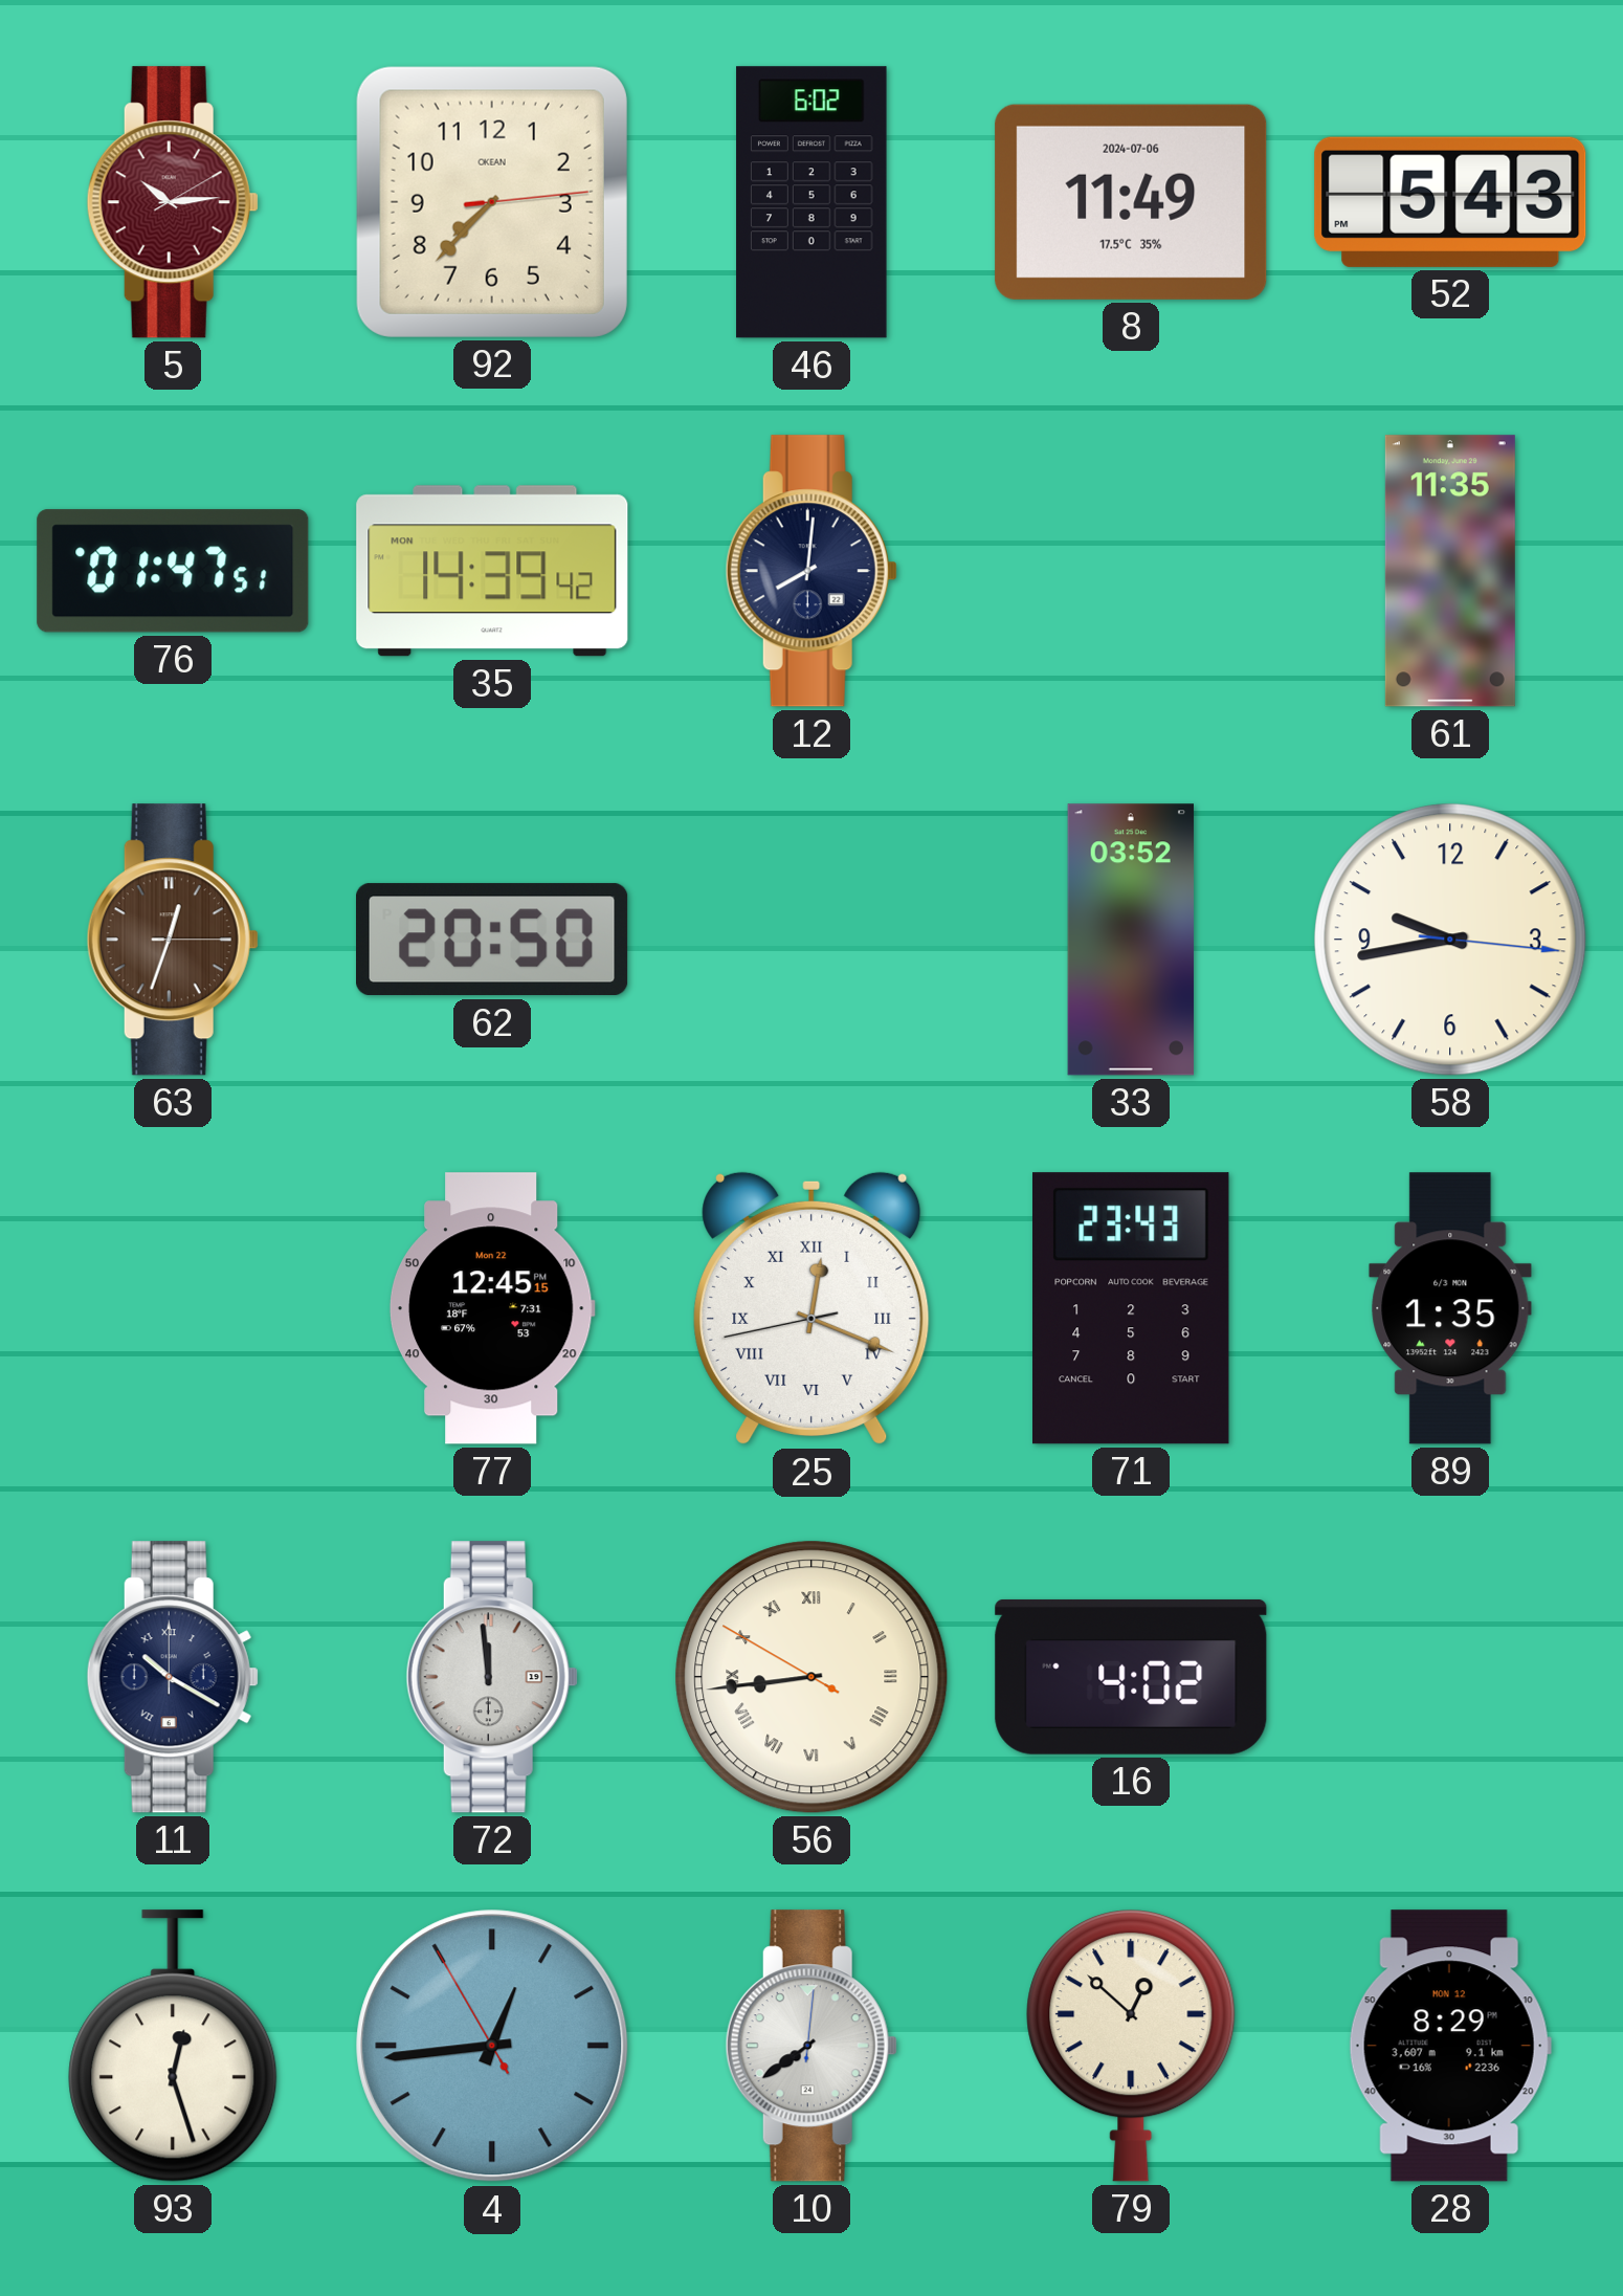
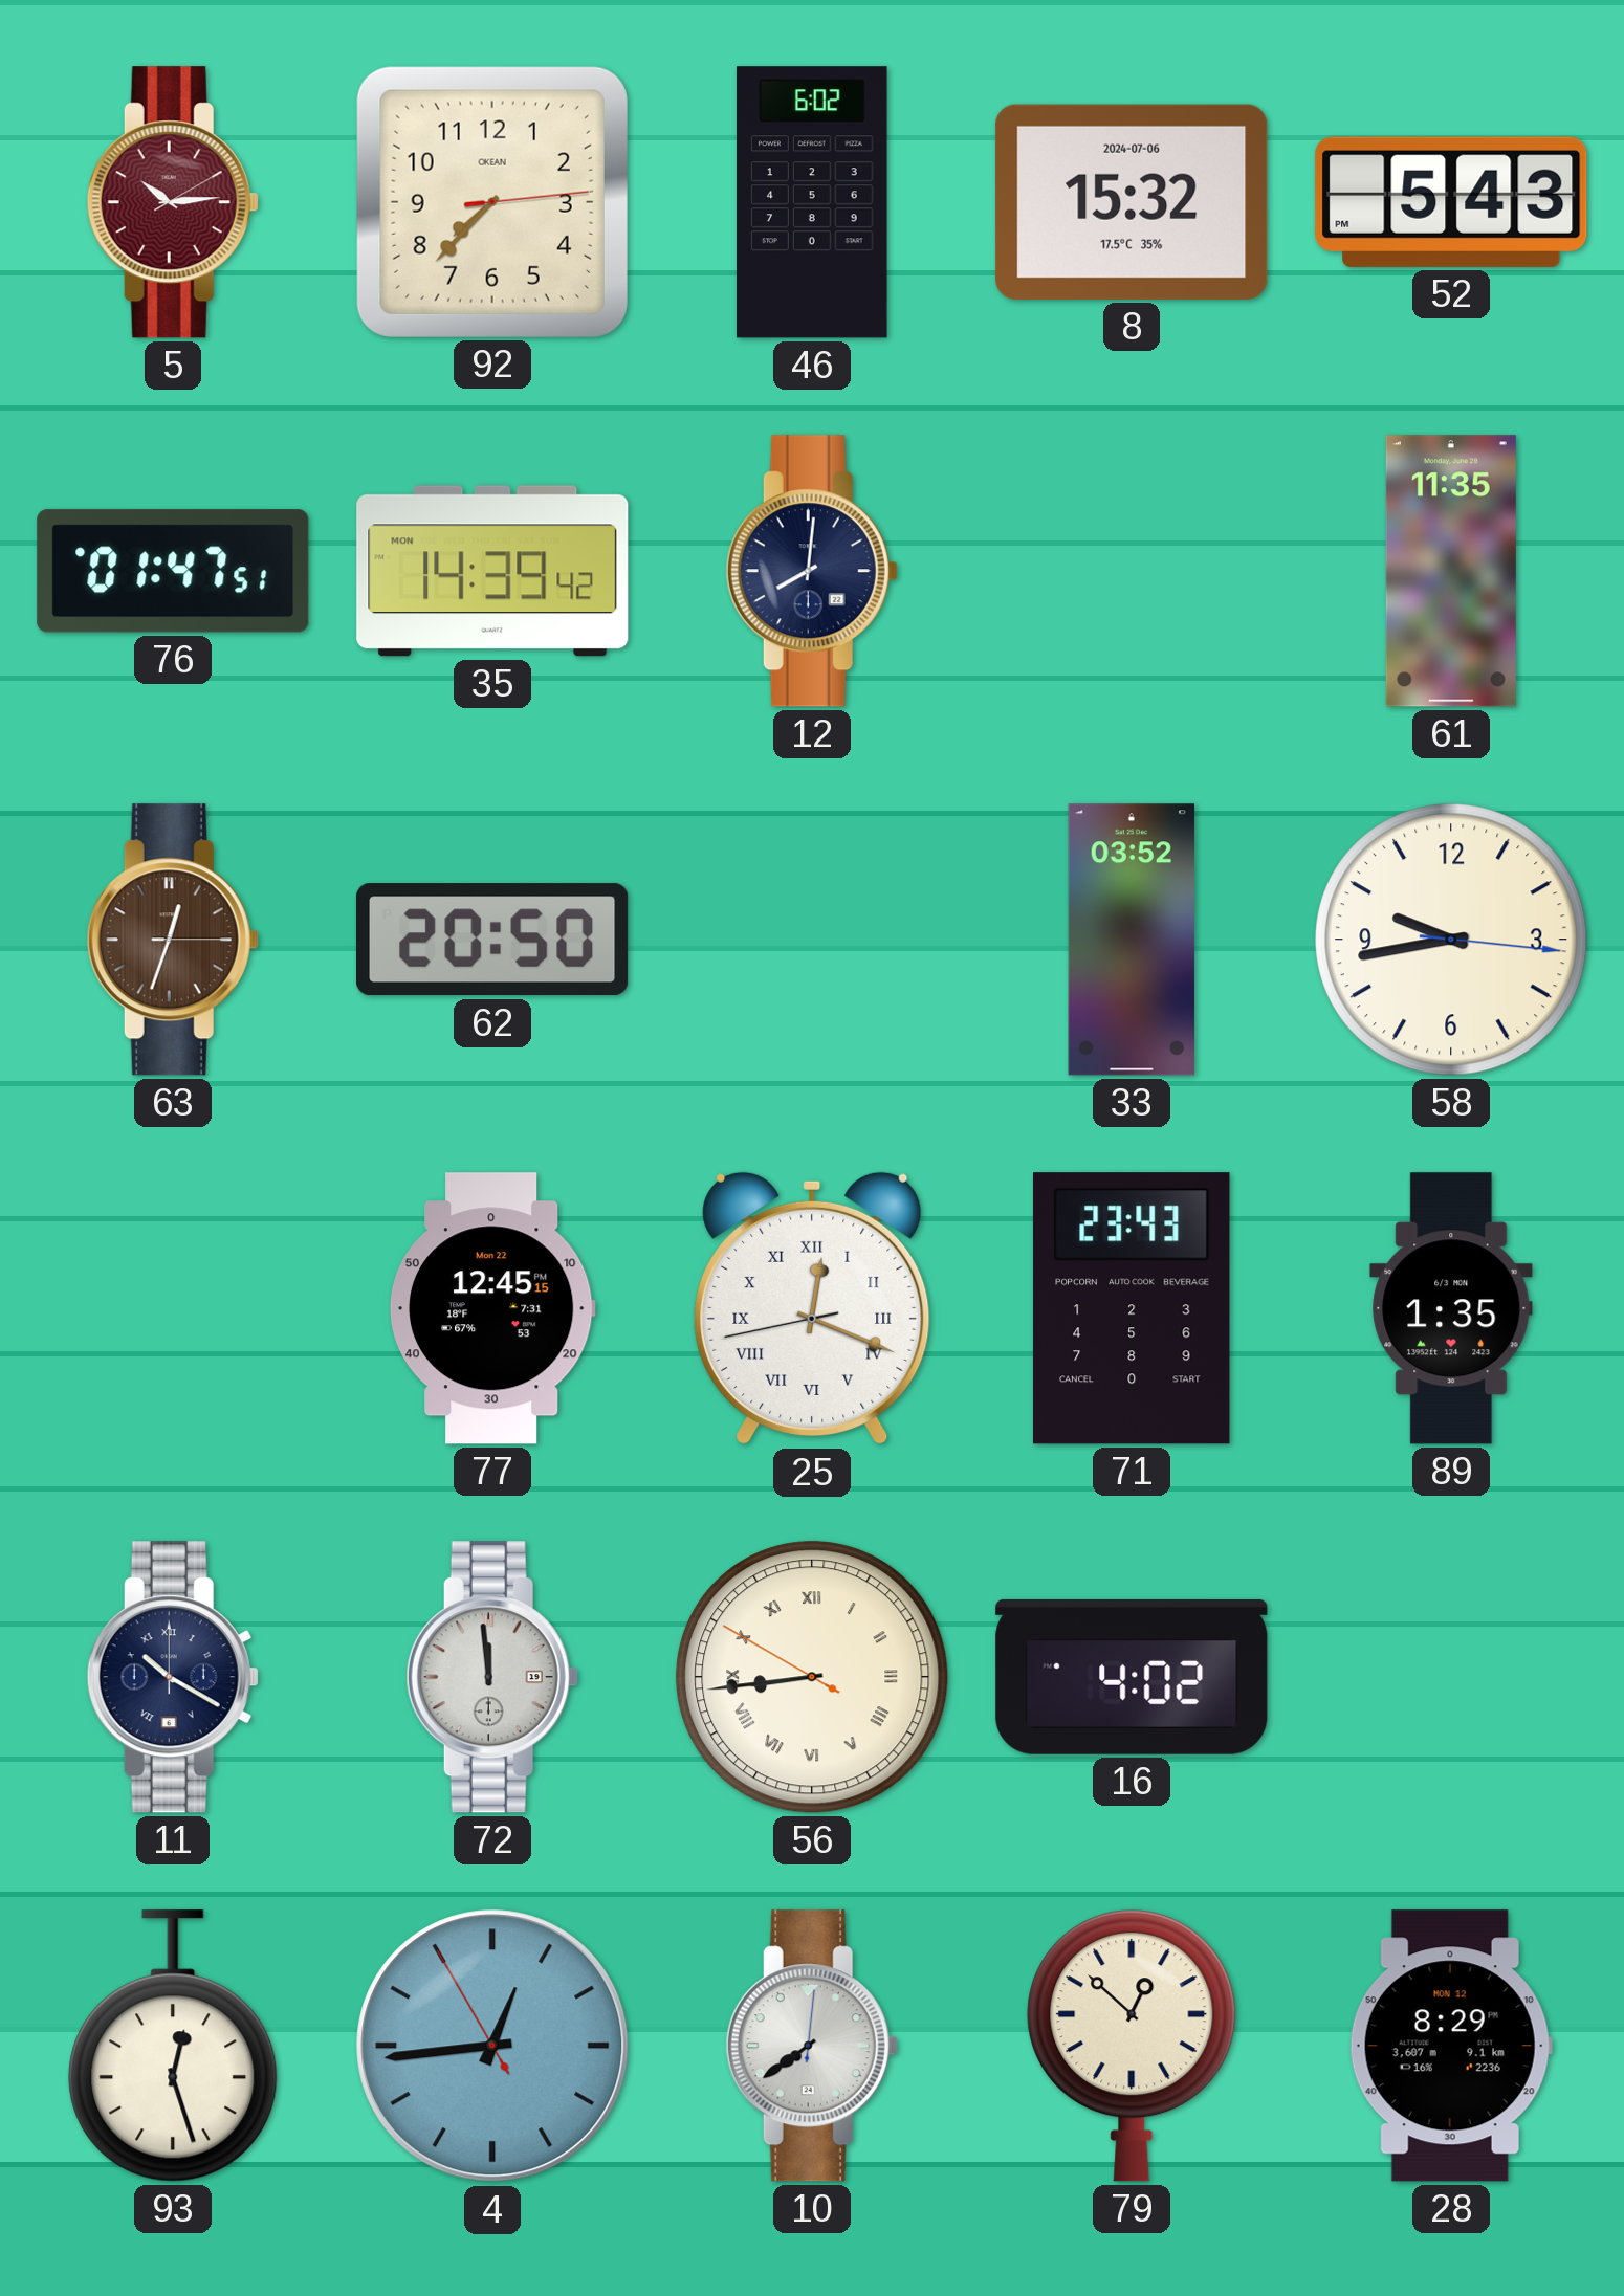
8: 11:49 -> 15:32 (1132, 202)
